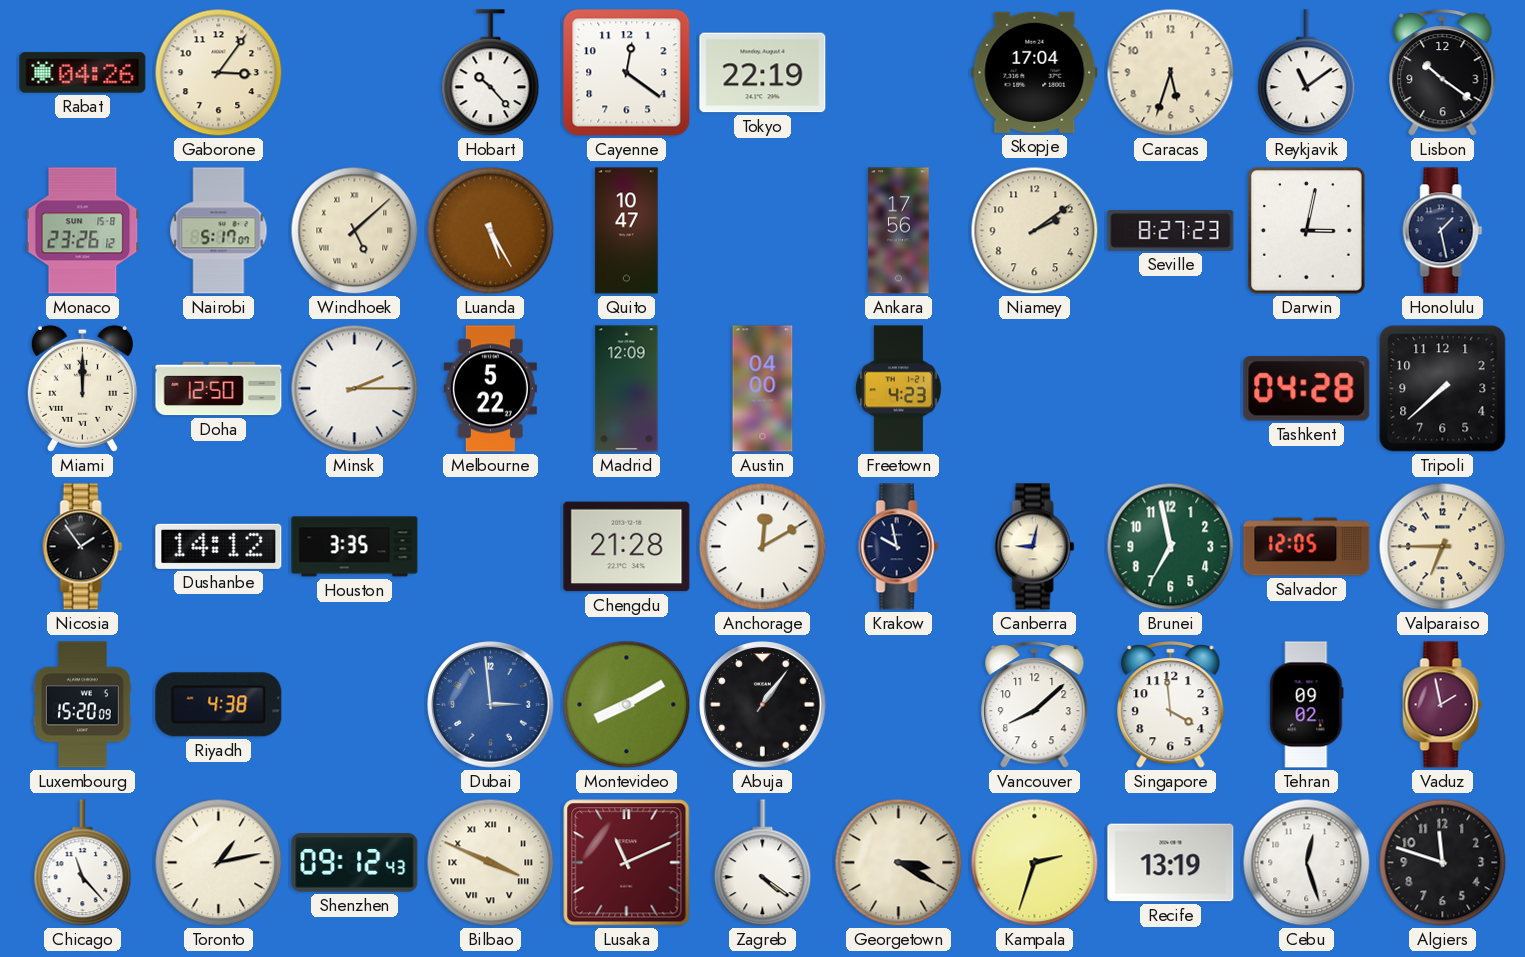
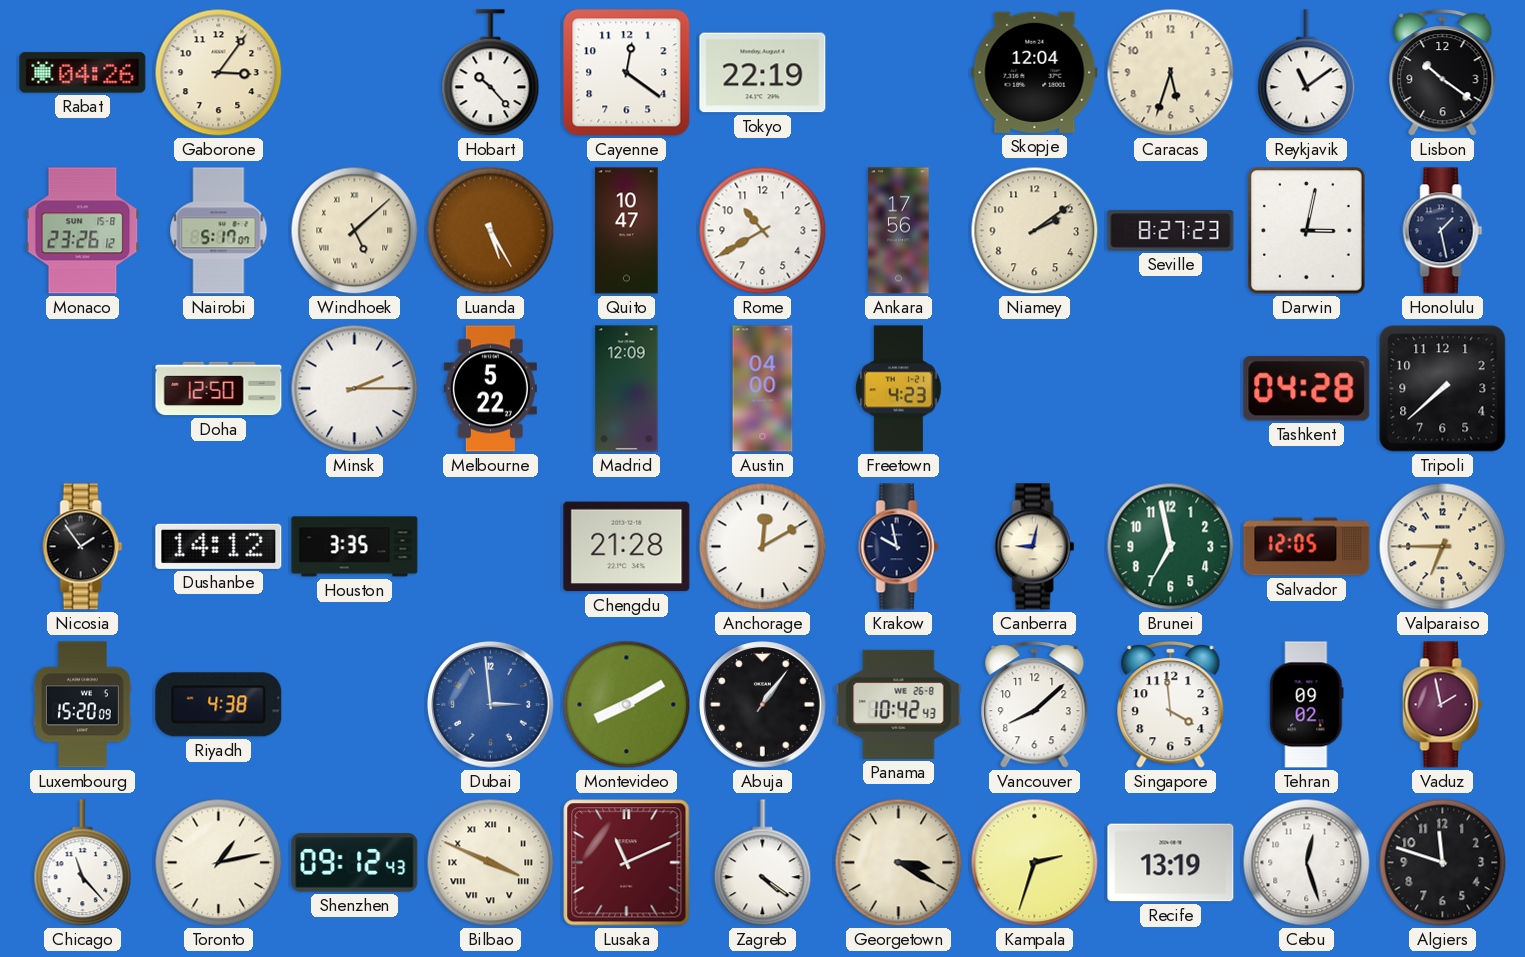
Skopje: 17:04 -> 12:04 (1035, 72)
Rome: none -> 10:40 (763, 231)
Miami: 12:00 -> none (82, 388)
Panama: none -> 10:42 (899, 704)
